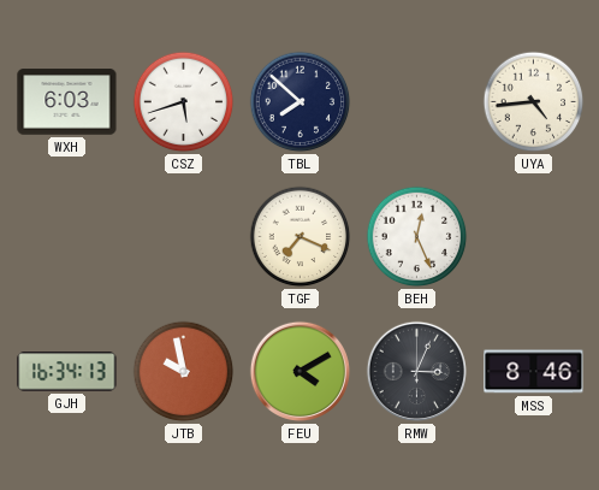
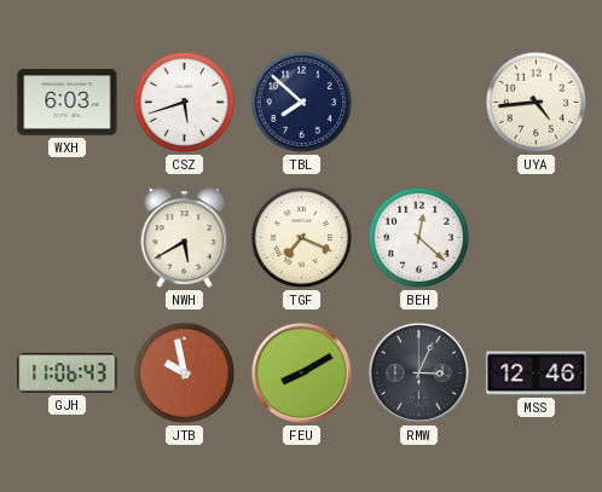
NWH: none -> 5:40 (185, 238)
BEH: 12:26 -> 12:22 (419, 238)
GJH: 16:34 -> 11:06 (68, 374)
FEU: 4:10 -> 8:10 (301, 372)
MSS: 8:46 -> 12:46 (537, 374)
